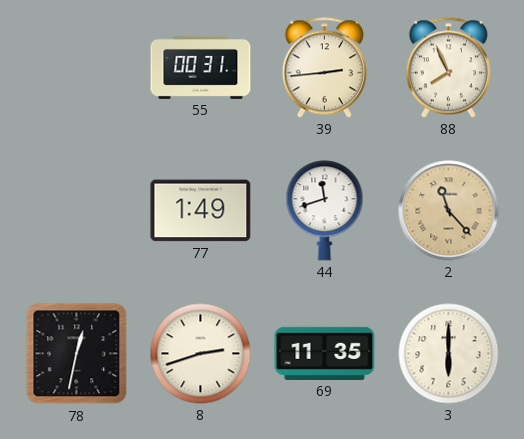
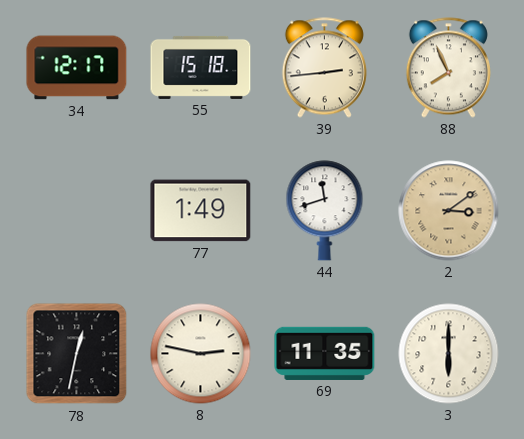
34: none -> 12:17 (77, 68)
55: 00:31 -> 15:18 (201, 67)
2: 11:23 -> 3:09 (449, 211)
8: 2:42 -> 2:47 (201, 354)
